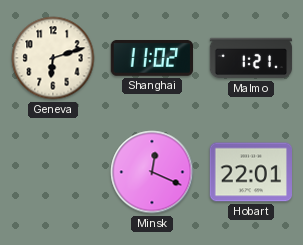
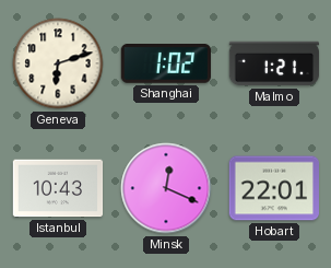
Shanghai: 11:02 -> 1:02 (165, 65)
Istanbul: none -> 10:43 (58, 188)
